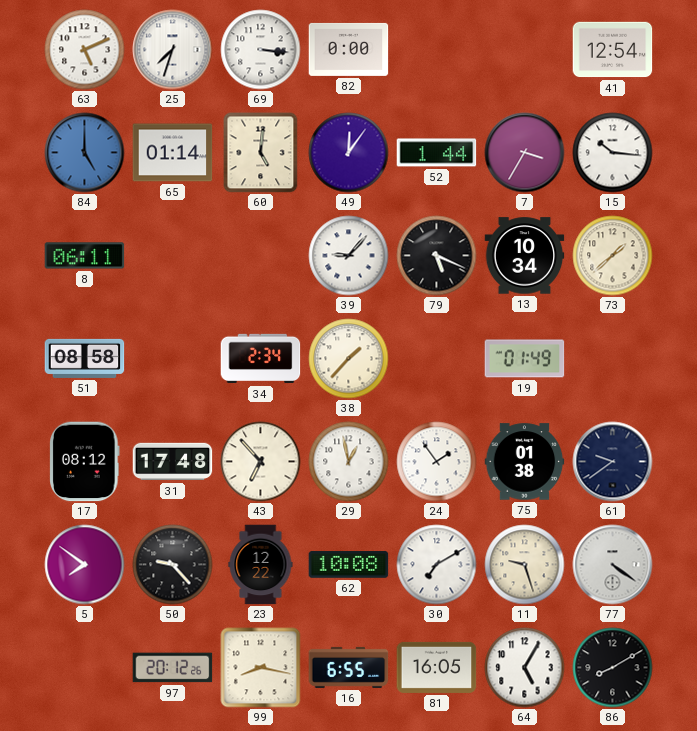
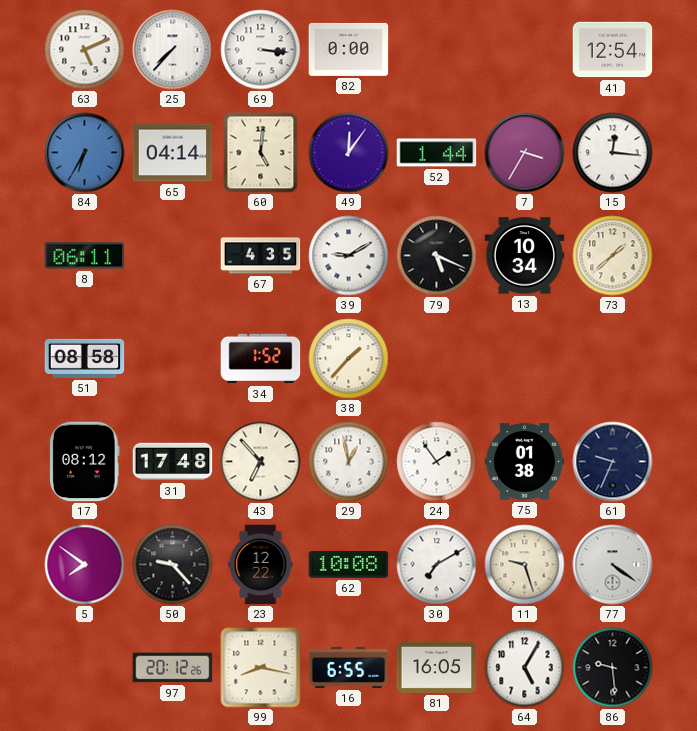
25: 7:33 -> 7:37 (173, 50)
84: 5:00 -> 6:35 (85, 153)
65: 01:14 -> 04:14 (173, 153)
15: 10:16 -> 12:16 (613, 153)
67: none -> 4:35 (261, 256)
39: 9:07 -> 9:10 (349, 256)
34: 2:34 -> 1:52 (261, 359)
19: 01:49 -> none (525, 359)
61: 9:39 -> 9:34 (613, 462)
86: 8:10 -> 9:29 (613, 668)
